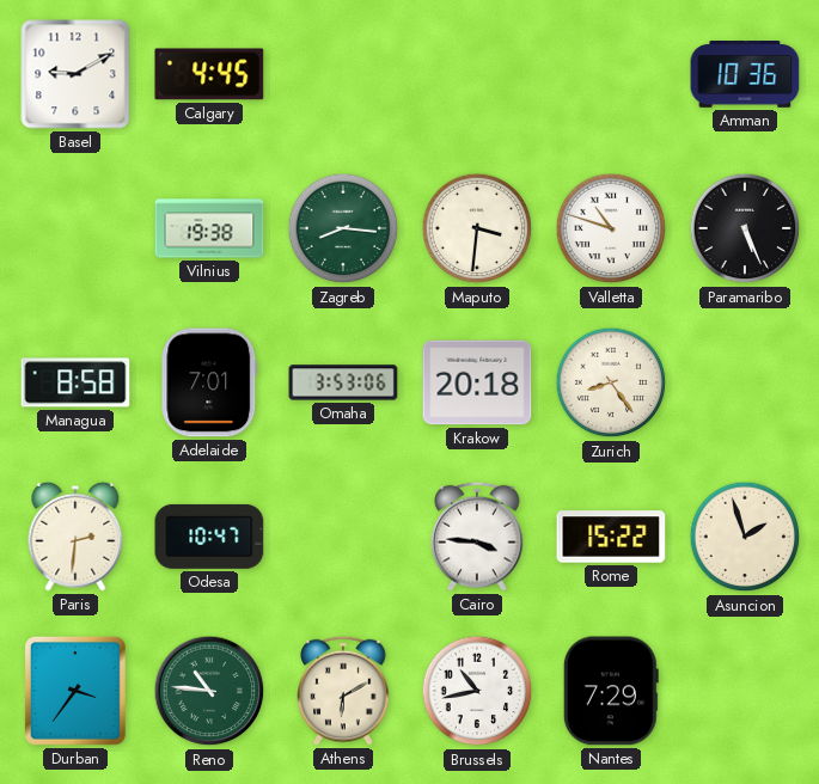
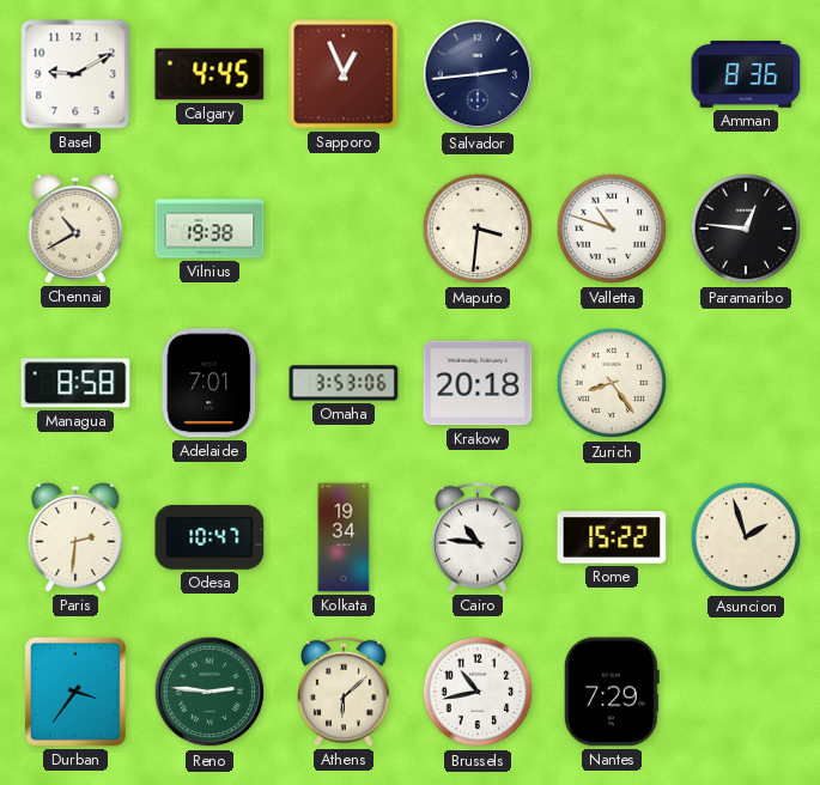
Sapporo: none -> 12:56 (344, 74)
Salvador: none -> 2:44 (478, 74)
Amman: 10:36 -> 8:36 (746, 75)
Chennai: none -> 10:40 (75, 229)
Zagreb: 8:16 -> none (343, 228)
Paramaribo: 5:26 -> 12:46 (746, 229)
Kolkata: none -> 19:34 (344, 537)
Cairo: 3:46 -> 10:46 (478, 537)
Reno: 10:46 -> 2:46 (209, 692)
Athens: 6:10 -> 6:08 (344, 692)
